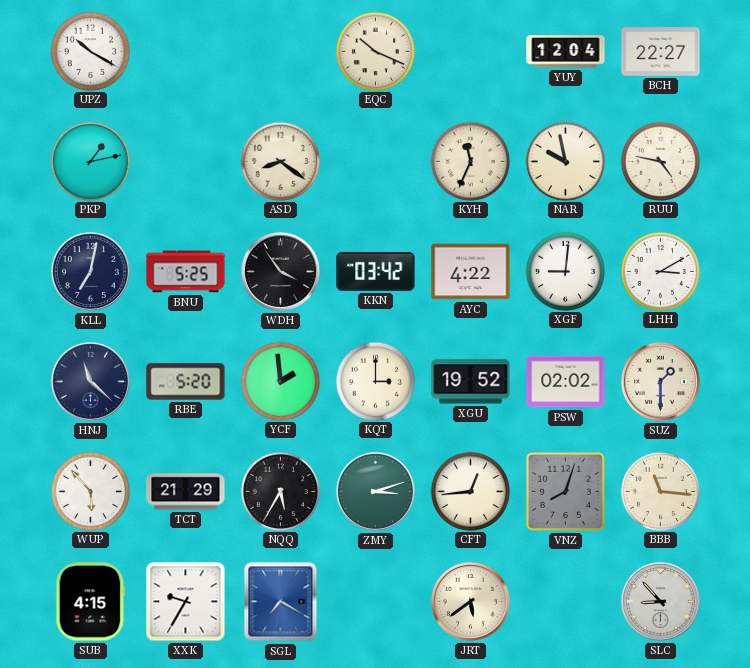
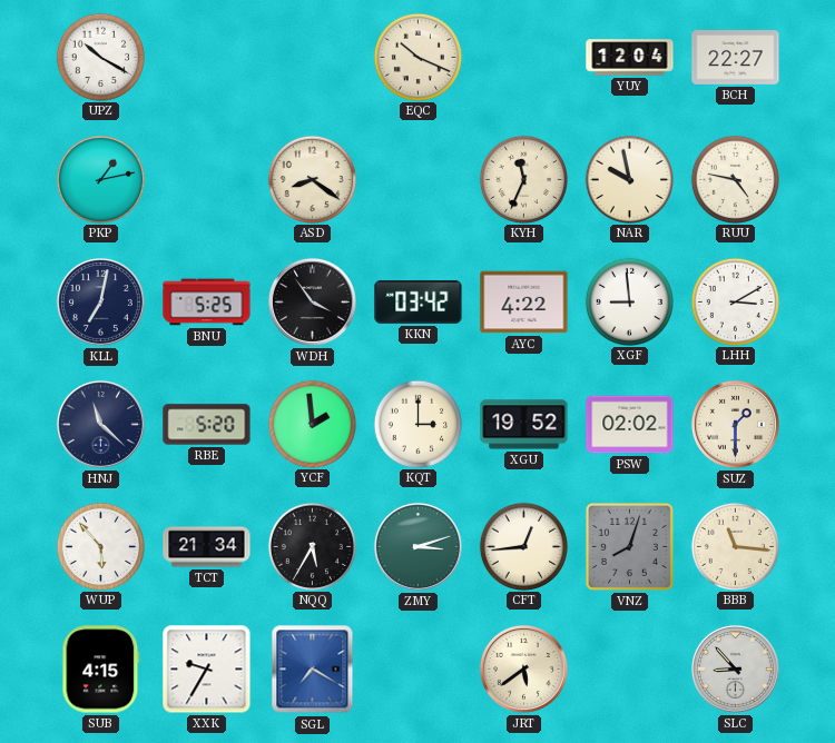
XGF: 9:01 -> 8:59 (629, 301)
TCT: 21:29 -> 21:34 (207, 547)
